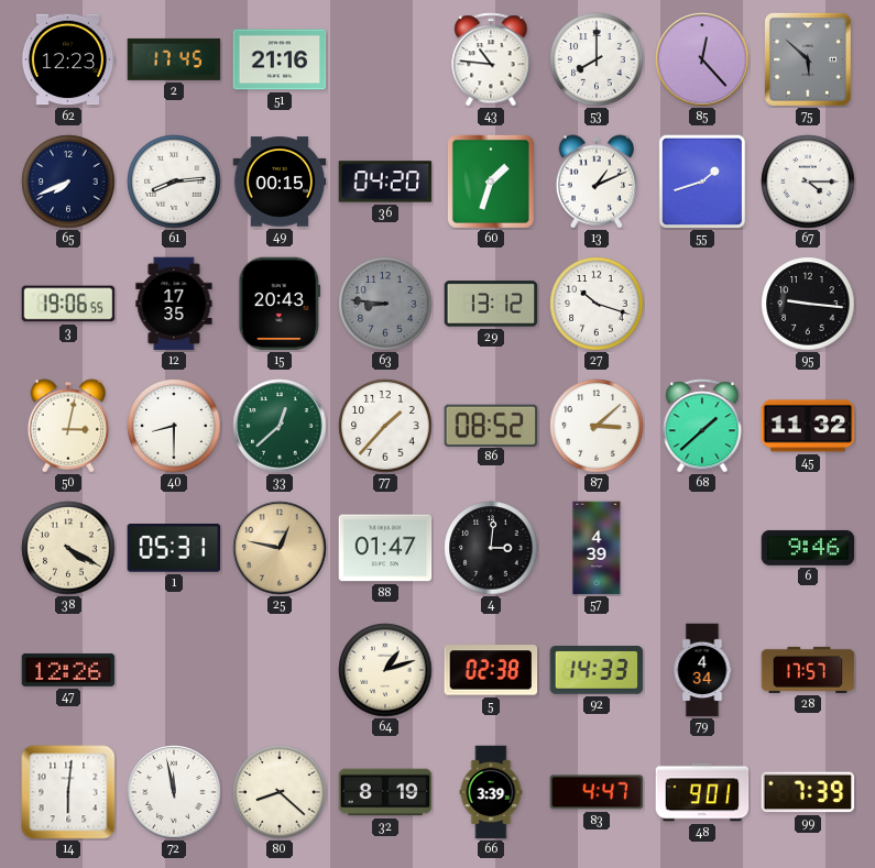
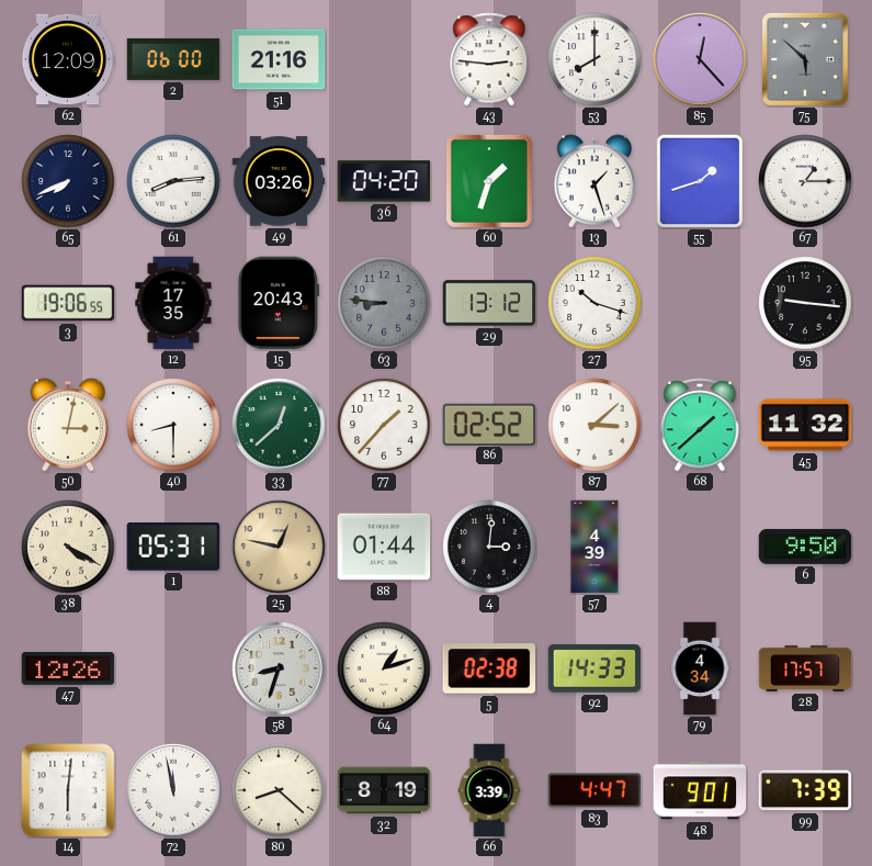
62: 12:23 -> 12:09 (68, 59)
2: 17:45 -> 06:00 (173, 59)
43: 10:46 -> 2:46 (489, 59)
49: 00:15 -> 03:26 (279, 181)
13: 1:11 -> 1:27 (594, 181)
67: 4:15 -> 1:15 (805, 181)
86: 08:52 -> 02:52 (489, 424)
88: 01:47 -> 01:44 (384, 547)
6: 9:46 -> 9:50 (805, 547)
58: none -> 8:33 (279, 668)
